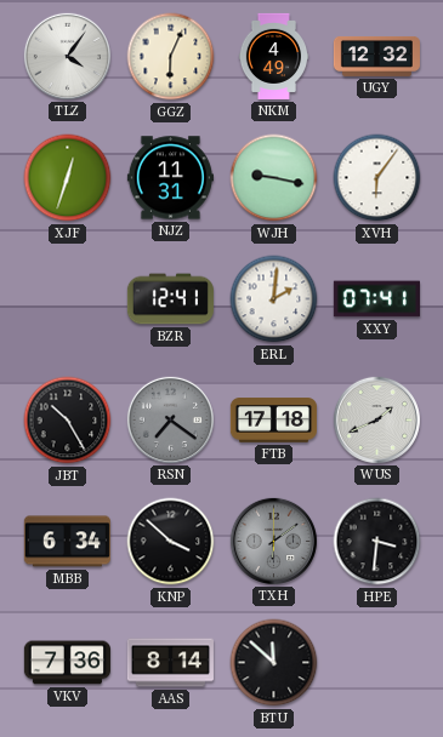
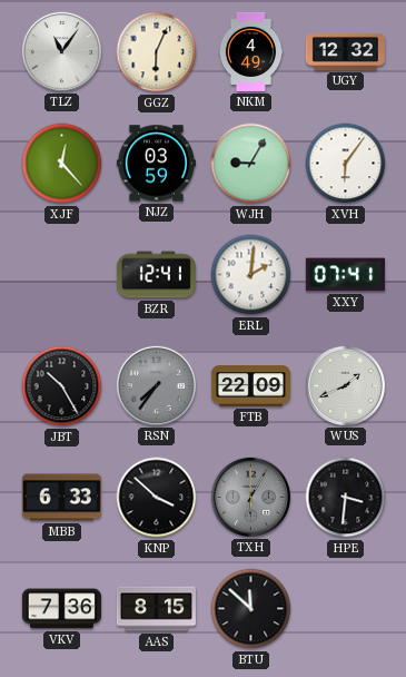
TLZ: 4:06 -> 11:06 (61, 51)
XJF: 12:33 -> 12:23 (62, 164)
NJZ: 11:31 -> 03:59 (156, 164)
WJH: 9:17 -> 9:05 (251, 164)
RSN: 7:21 -> 7:36 (156, 385)
FTB: 17:18 -> 22:09 (250, 386)
MBB: 6:34 -> 6:33 (61, 498)
TXH: 6:09 -> 6:05 (250, 497)
AAS: 8:14 -> 8:15 (156, 609)
